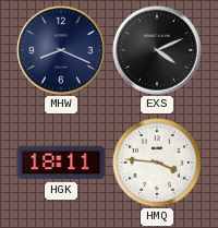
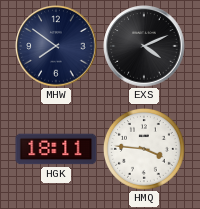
MHW: 8:19 -> 7:51 (56, 46)
